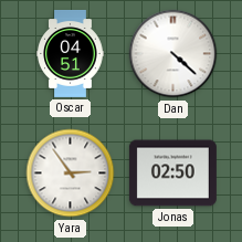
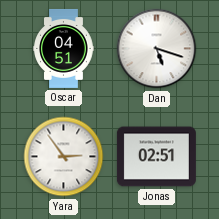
Dan: 4:22 -> 5:18 (157, 49)
Jonas: 02:50 -> 02:51 (156, 157)
